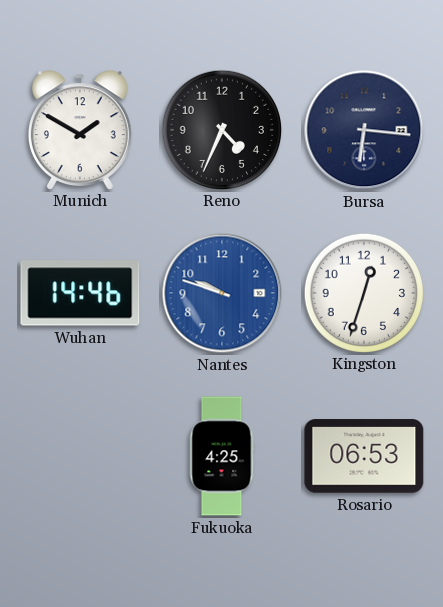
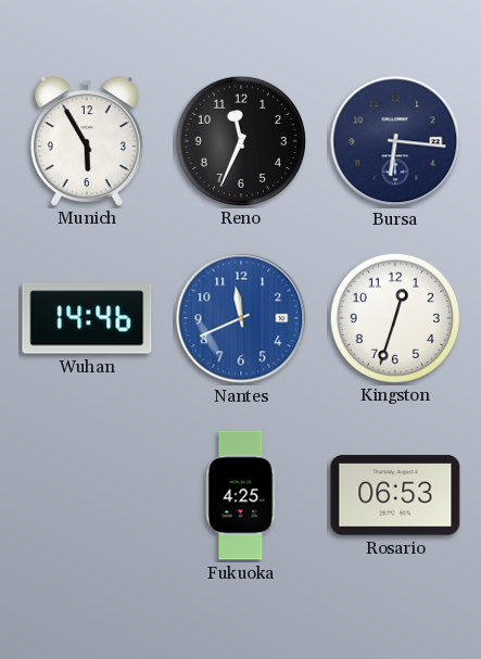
Munich: 1:50 -> 5:55 (87, 141)
Reno: 4:34 -> 11:34 (240, 140)
Nantes: 9:48 -> 11:41 (241, 318)
